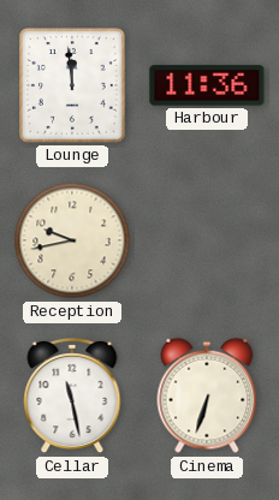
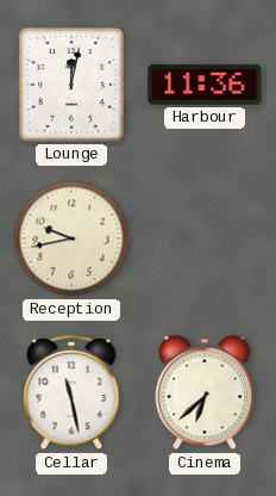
Lounge: 11:59 -> 12:02 (73, 86)
Cinema: 6:33 -> 6:38 (205, 392)
